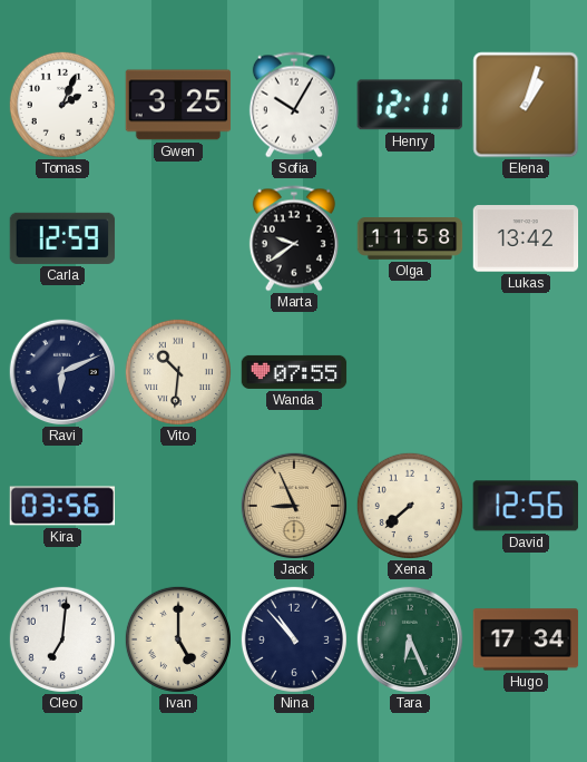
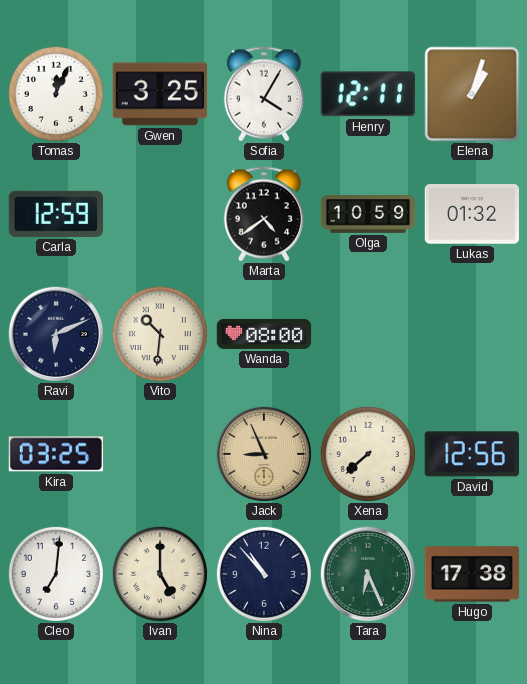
Tomas: 2:04 -> 12:04 (56, 94)
Sofia: 10:05 -> 4:05 (264, 94)
Marta: 9:39 -> 4:39 (264, 214)
Olga: 11:58 -> 10:59 (368, 214)
Lukas: 13:42 -> 01:32 (472, 214)
Wanda: 07:55 -> 08:00 (264, 334)
Kira: 03:56 -> 03:25 (56, 454)
Hugo: 17:34 -> 17:38 (472, 574)
